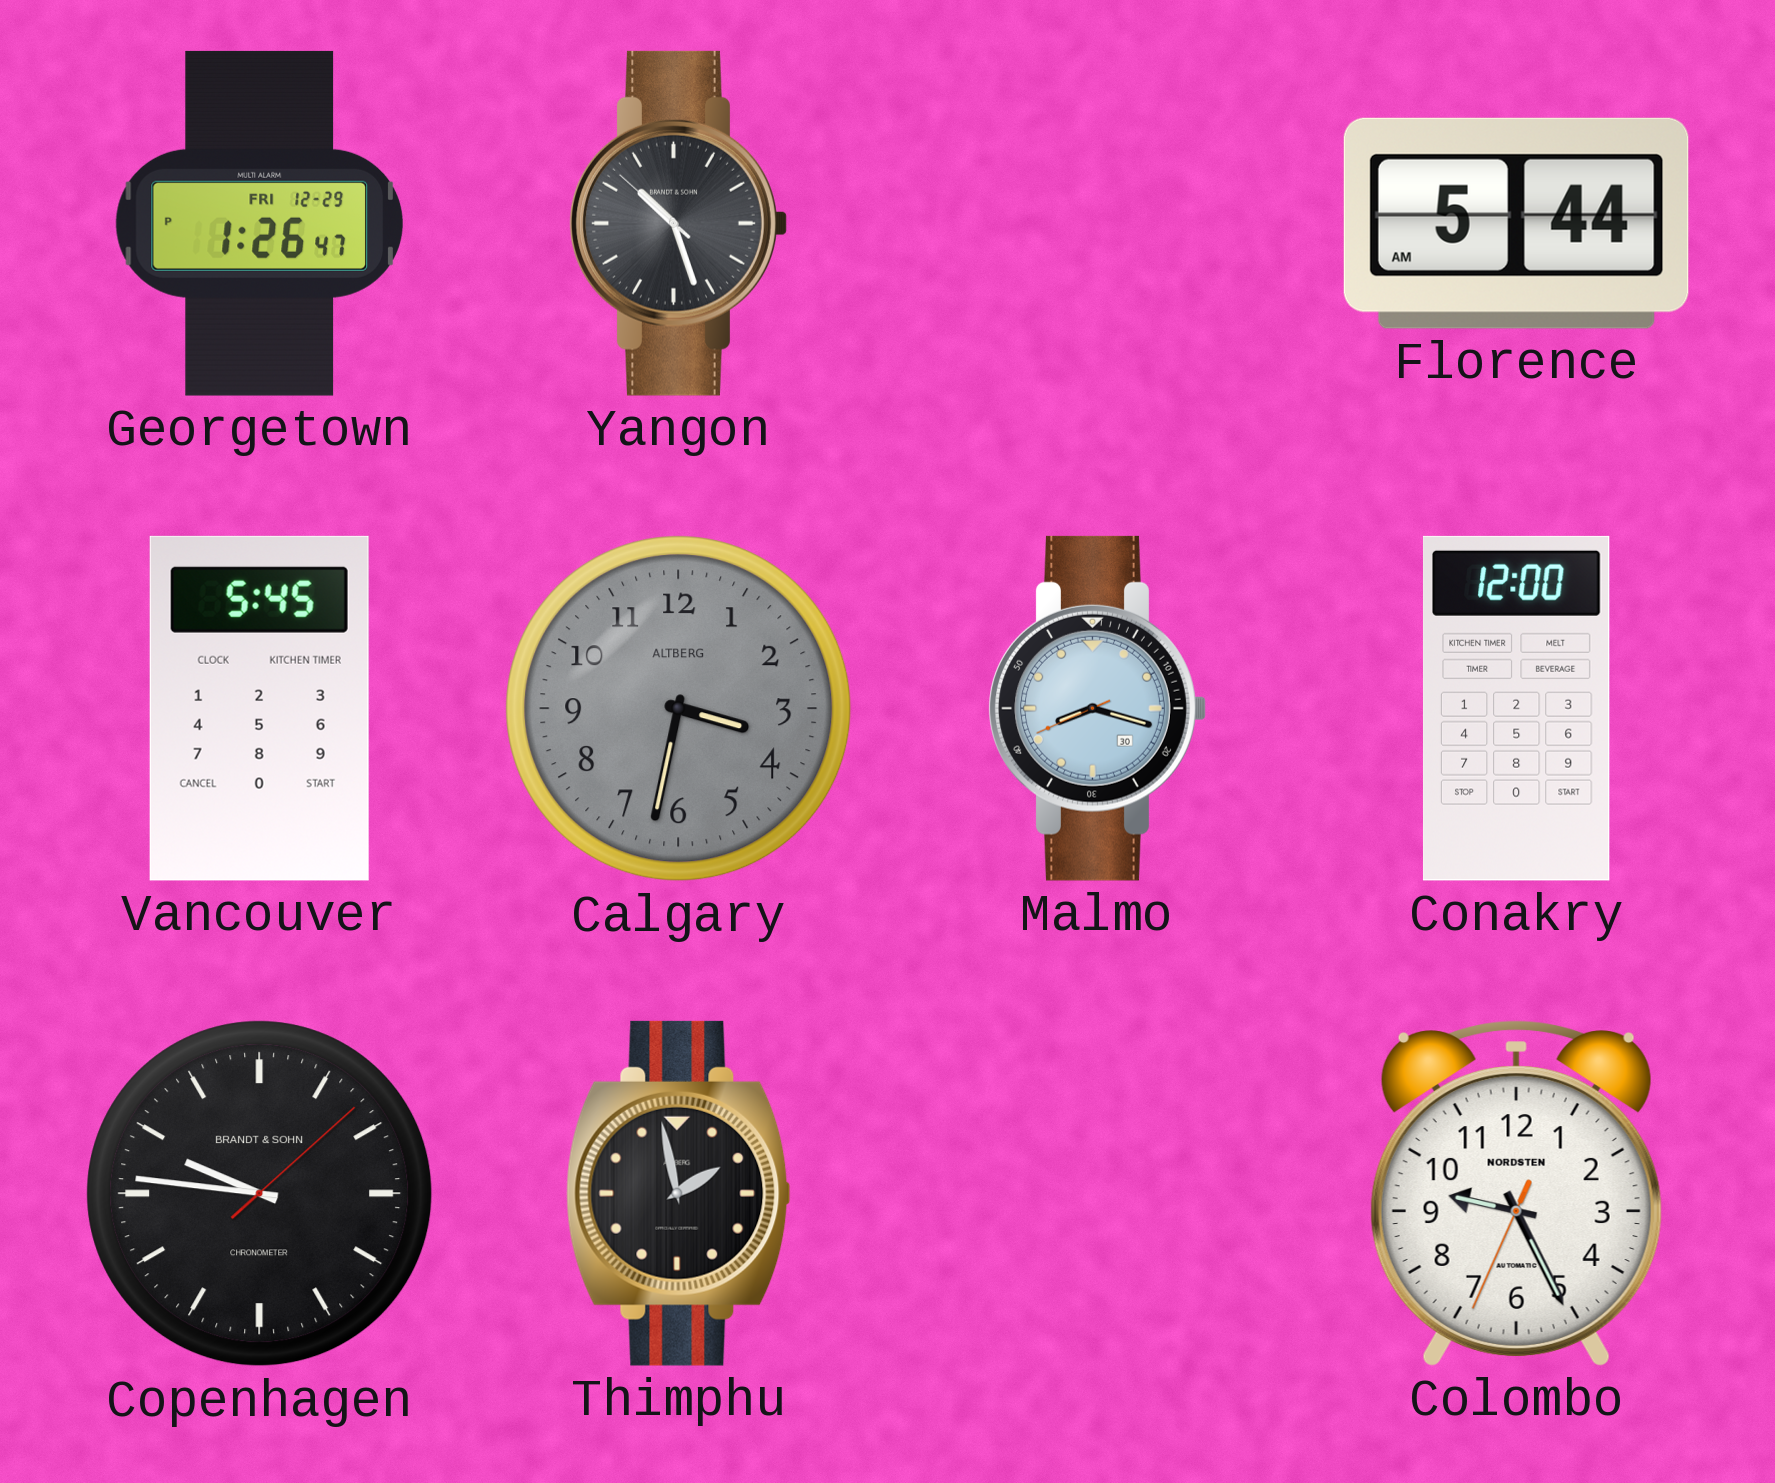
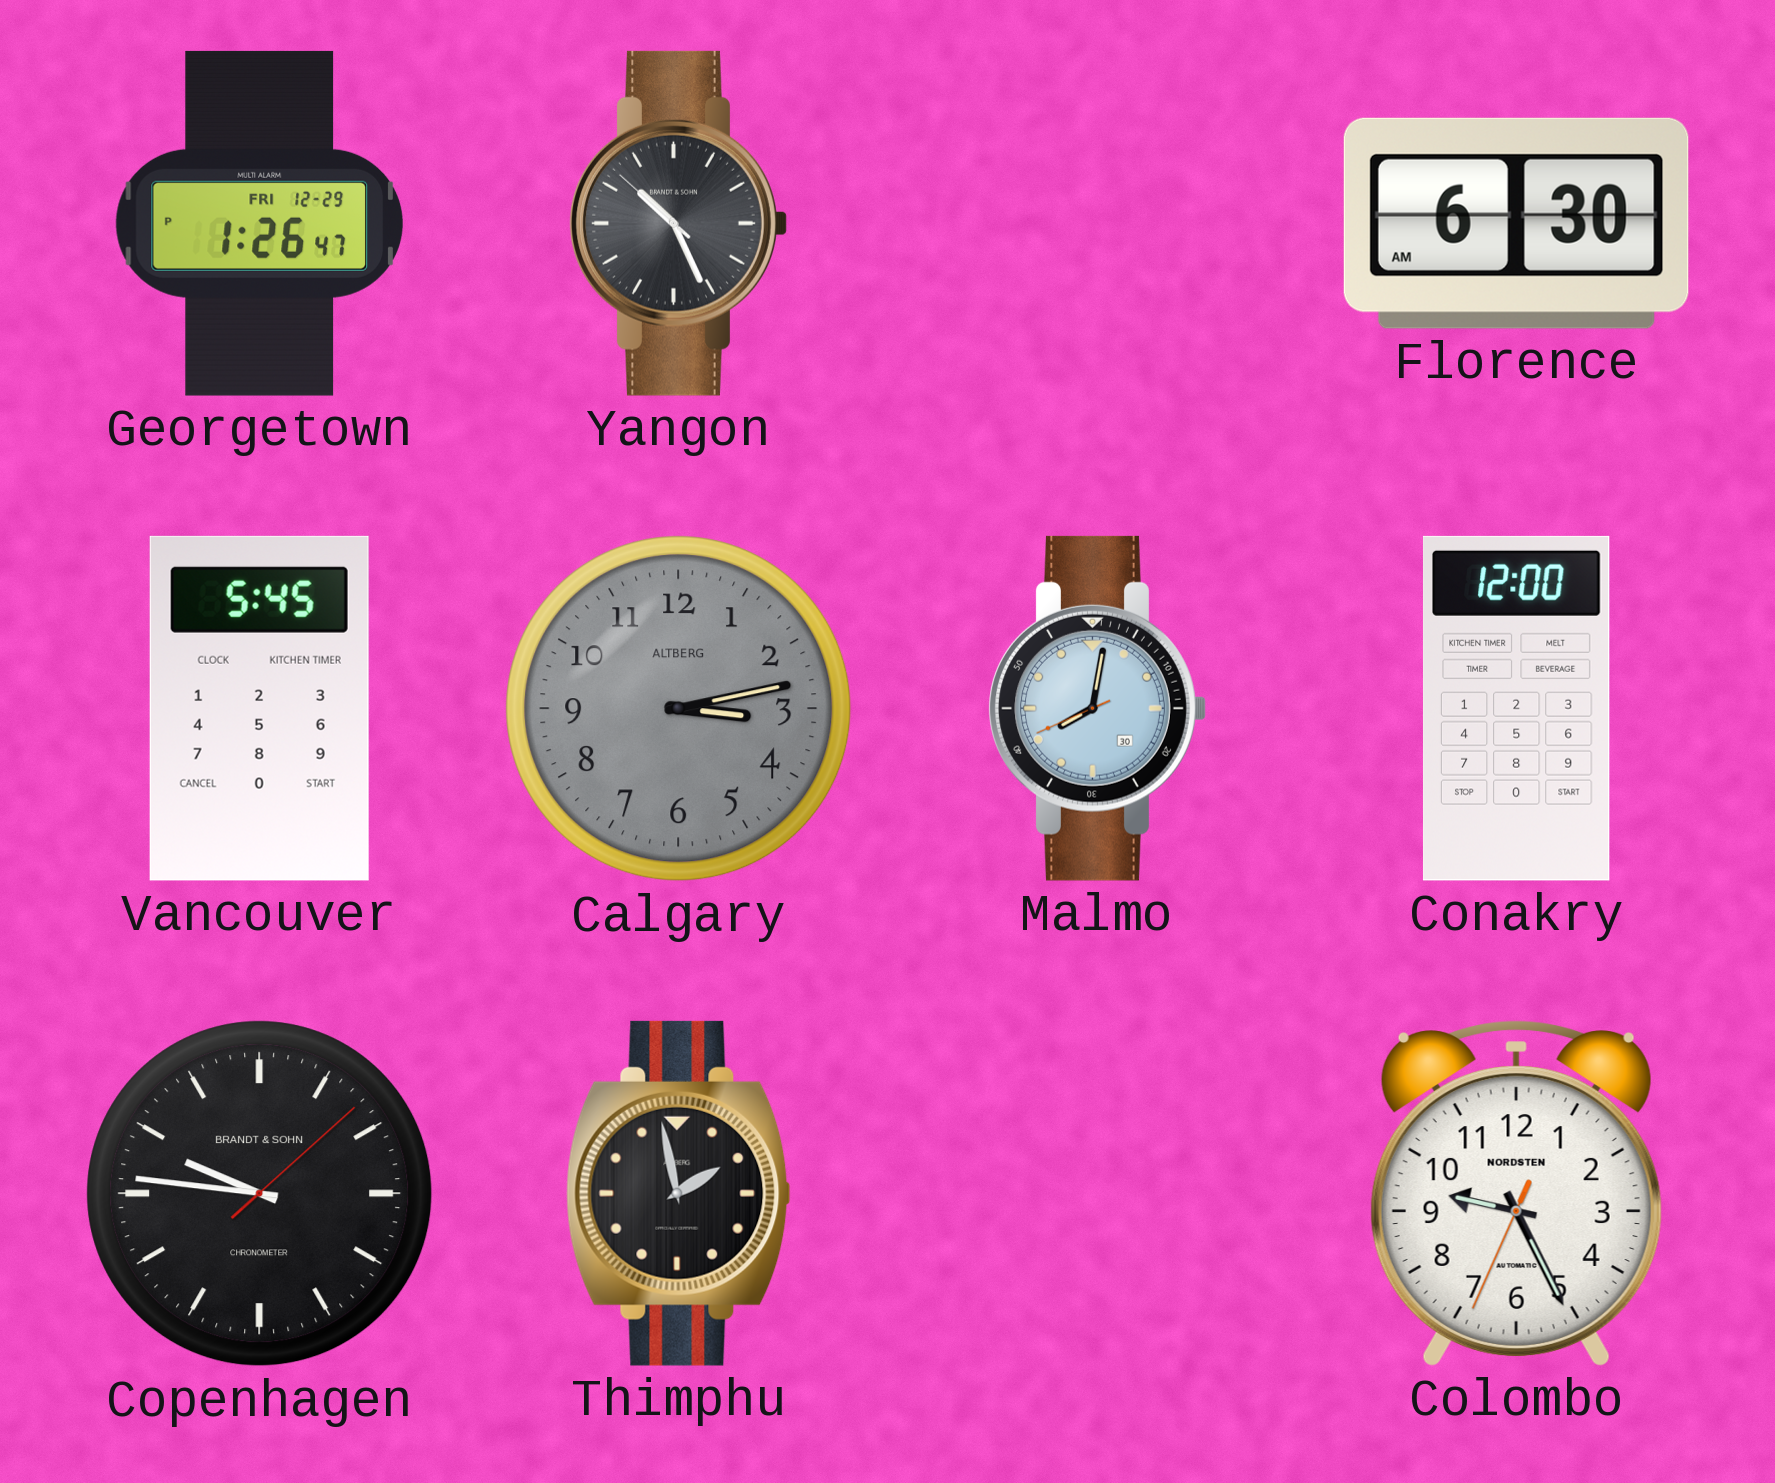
Yangon: 10:26 -> 10:25 (678, 223)
Florence: 5:44 -> 6:30 (1516, 223)
Calgary: 3:32 -> 3:13 (679, 709)
Malmo: 8:17 -> 8:01 (1097, 708)
